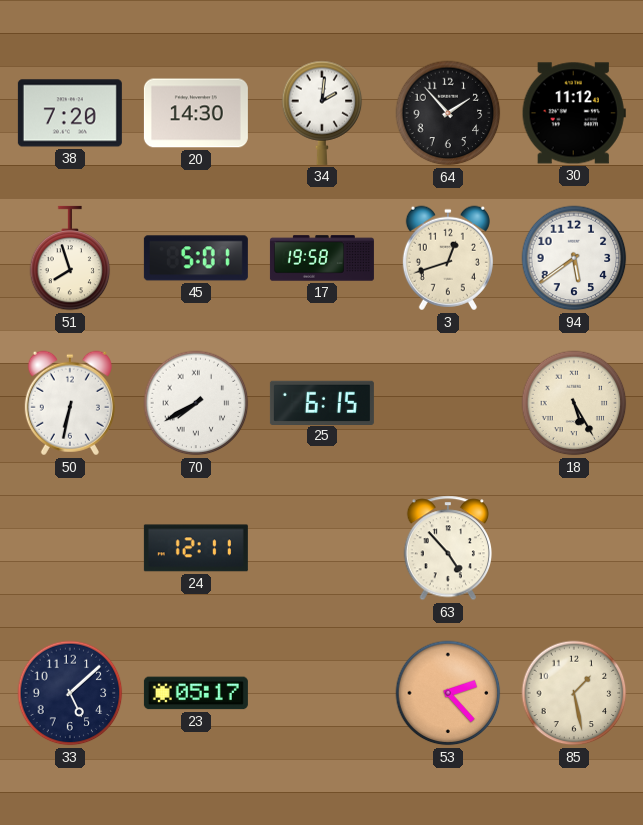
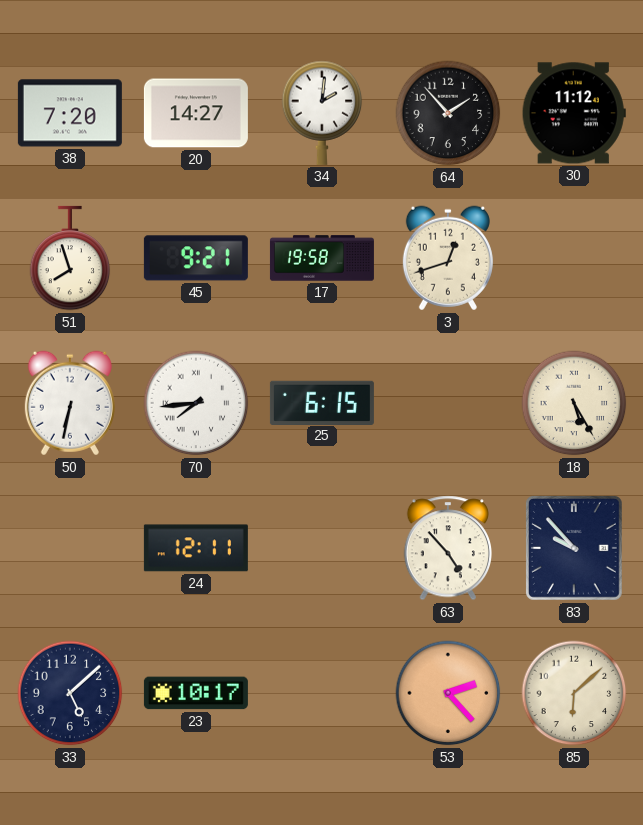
20: 14:30 -> 14:27 (196, 113)
45: 5:01 -> 9:21 (196, 258)
94: 5:39 -> none (574, 258)
70: 7:40 -> 7:44 (196, 403)
83: none -> 9:53 (574, 548)
23: 05:17 -> 10:17 (196, 693)
85: 1:28 -> 6:08 (574, 693)
